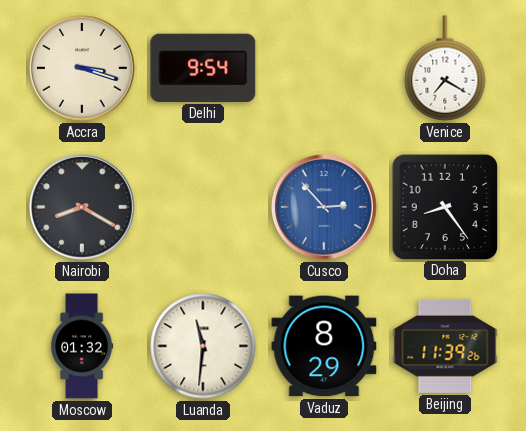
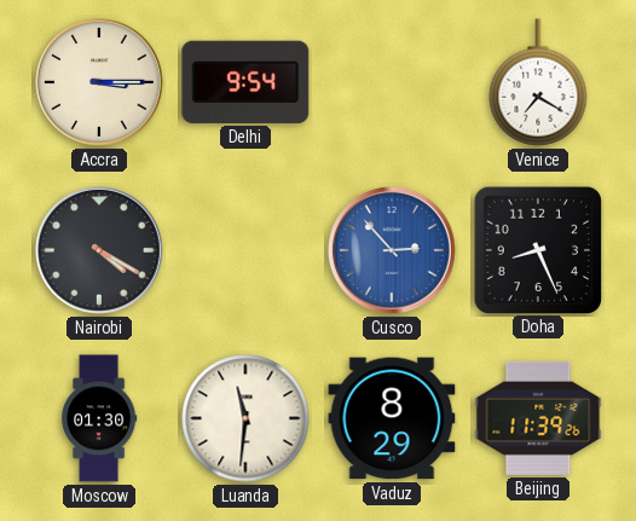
Accra: 3:18 -> 3:15 (99, 82)
Nairobi: 8:20 -> 4:20 (99, 250)
Doha: 8:24 -> 8:26 (537, 249)
Moscow: 01:32 -> 01:30 (100, 418)
